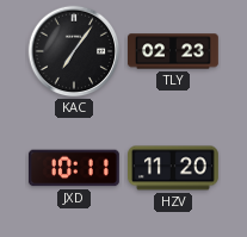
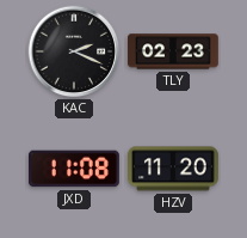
KAC: 7:06 -> 2:19 (74, 51)
JXD: 10:11 -> 11:08 (74, 169)
